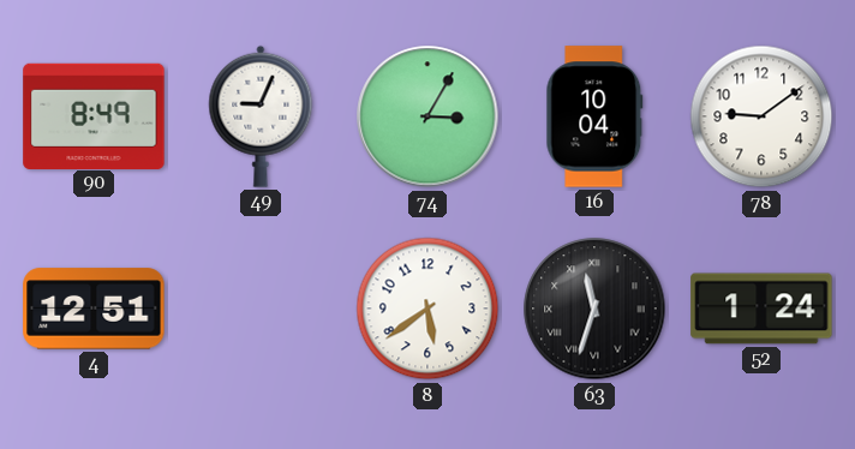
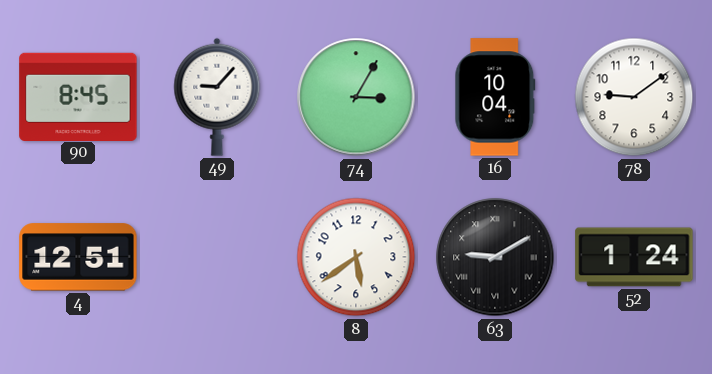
90: 8:49 -> 8:45 (78, 96)
49: 9:04 -> 9:07 (217, 97)
63: 11:33 -> 9:10 (495, 257)
